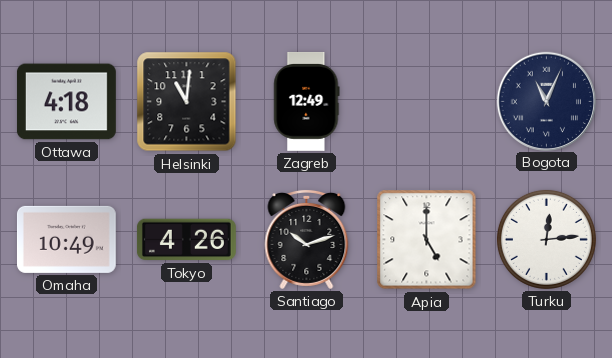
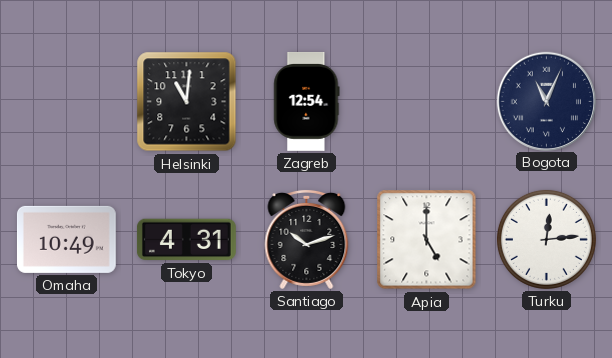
Ottawa: 4:18 -> none (66, 102)
Zagreb: 12:49 -> 12:54 (307, 101)
Tokyo: 4:26 -> 4:31 (186, 240)
